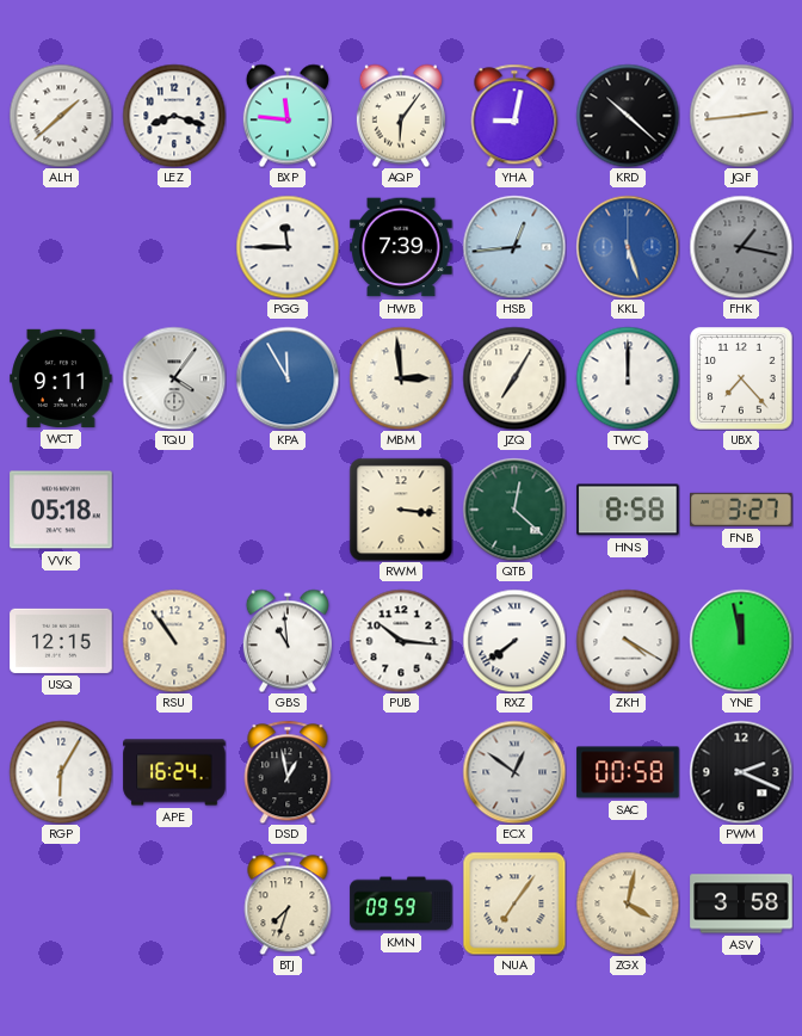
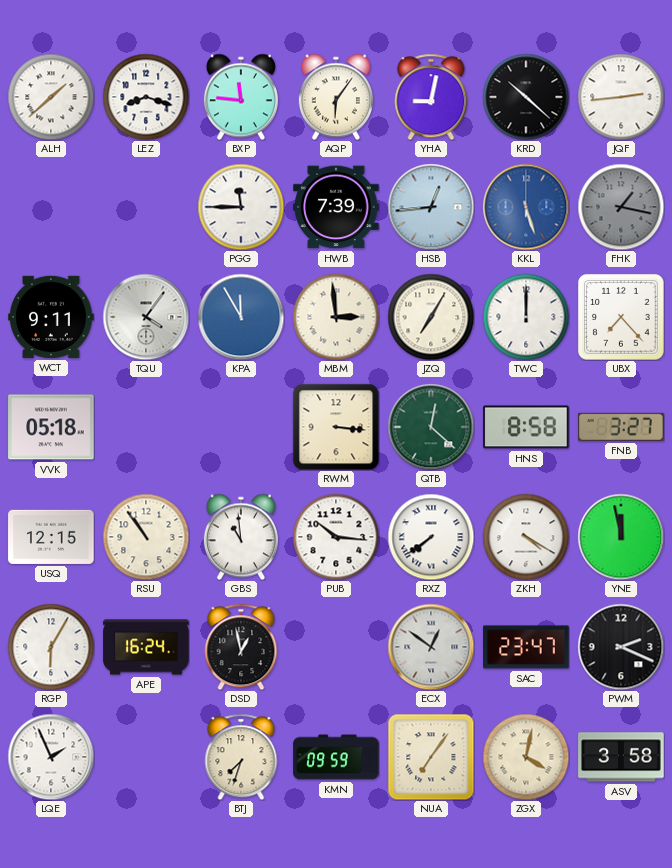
SAC: 00:58 -> 23:47 (526, 647)
LQE: none -> 1:56 (51, 757)
